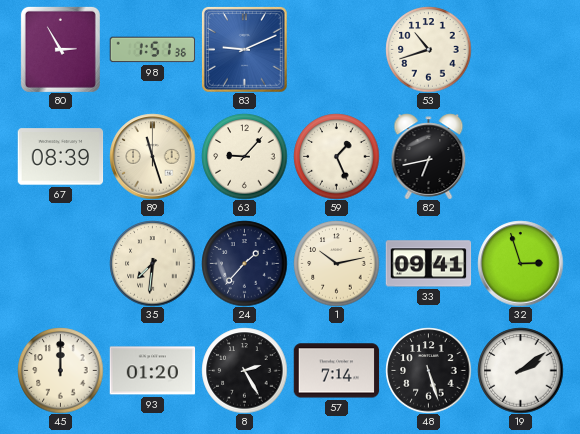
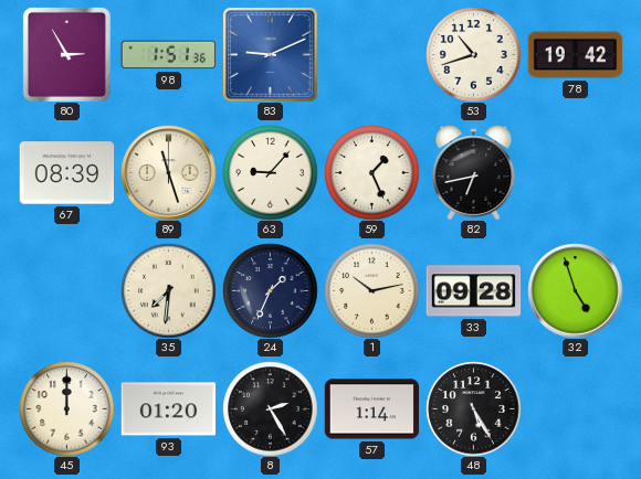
78: none -> 19:42 (575, 55)
24: 1:37 -> 1:34 (270, 290)
33: 09:41 -> 09:28 (473, 291)
32: 2:57 -> 4:57 (575, 290)
57: 7:14 -> 1:14 (371, 409)
48: 5:27 -> 5:25 (473, 408)
19: 2:09 -> none (520, 370)
